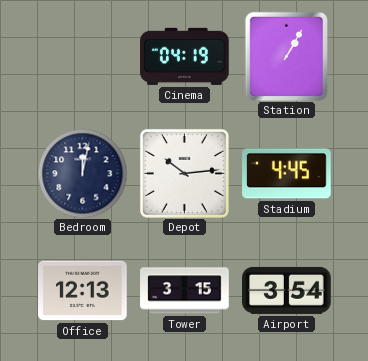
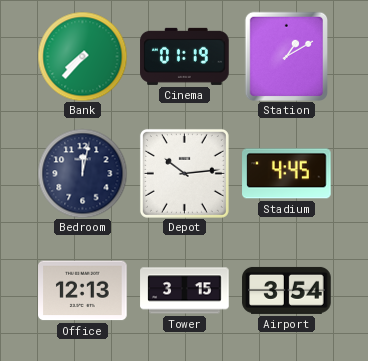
Bank: none -> 7:37 (82, 56)
Cinema: 04:19 -> 01:19 (185, 56)
Station: 1:05 -> 1:10 (286, 56)
